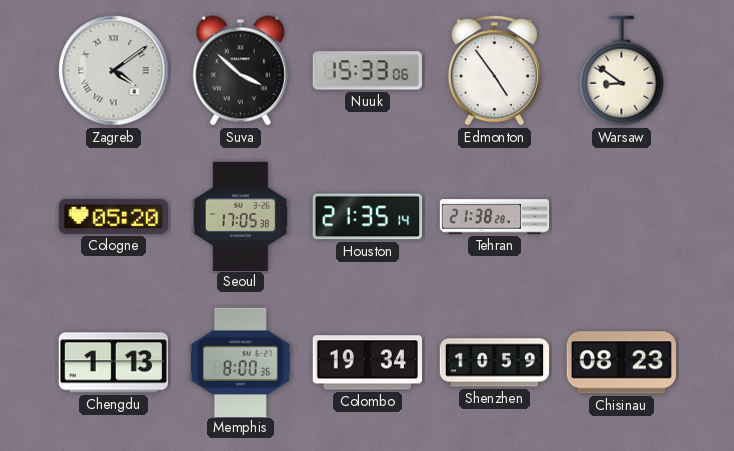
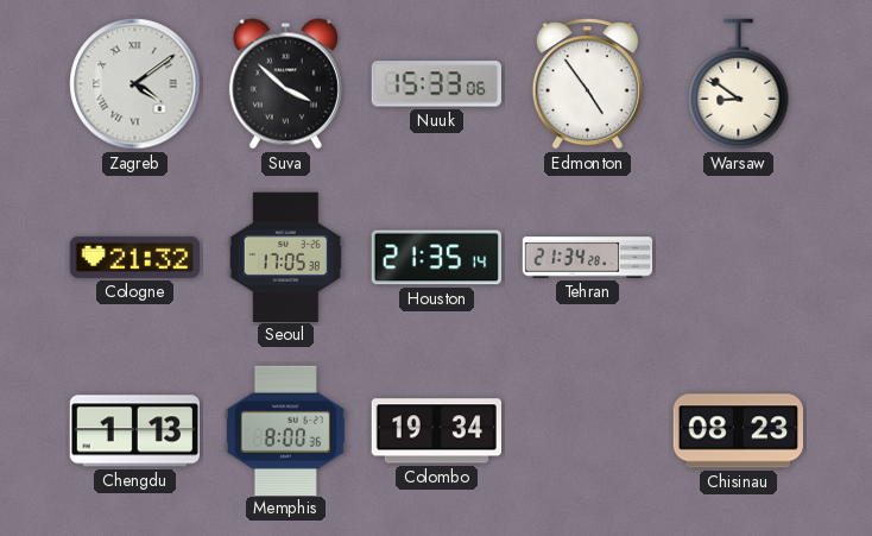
Cologne: 05:20 -> 21:32 (134, 257)
Tehran: 21:38 -> 21:34 (588, 258)
Shenzhen: 10:59 -> none (495, 363)
